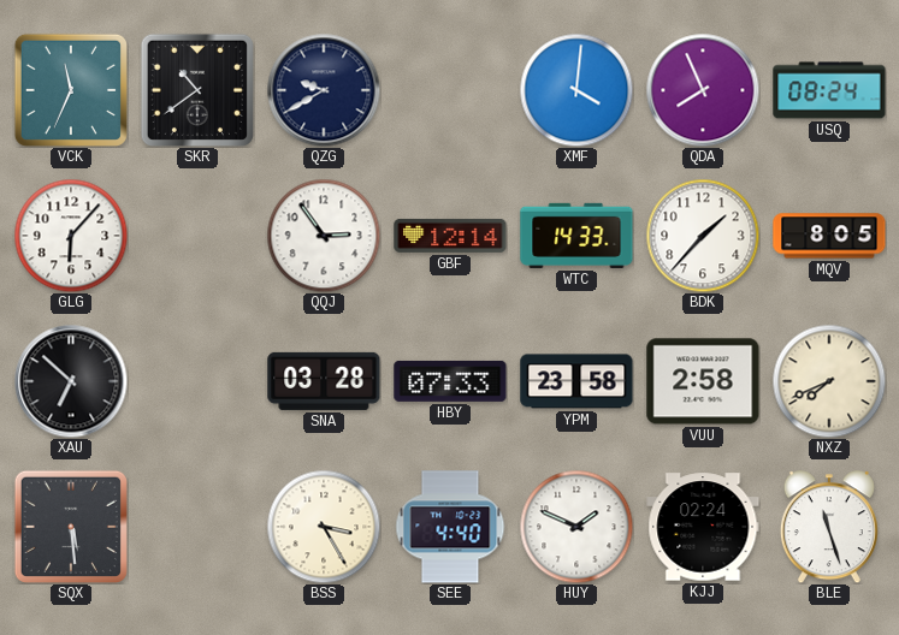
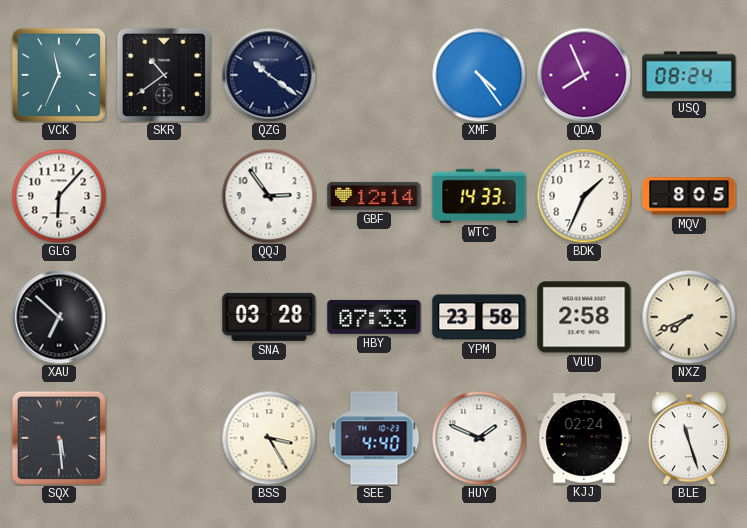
QZG: 9:40 -> 10:21 (269, 75)
XMF: 4:01 -> 4:24 (479, 75)
BDK: 1:37 -> 1:34 (584, 196)
